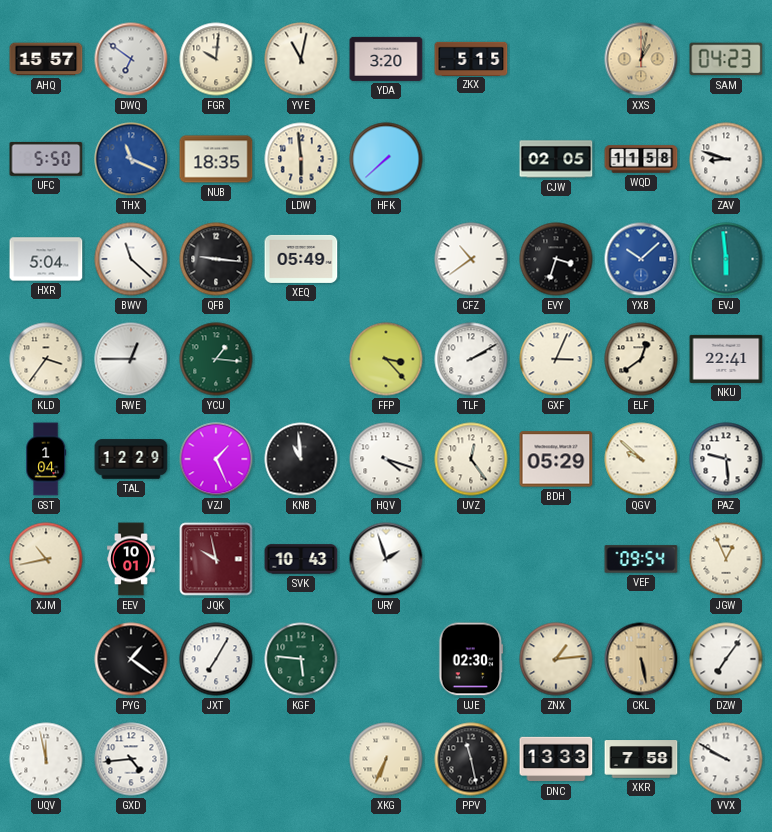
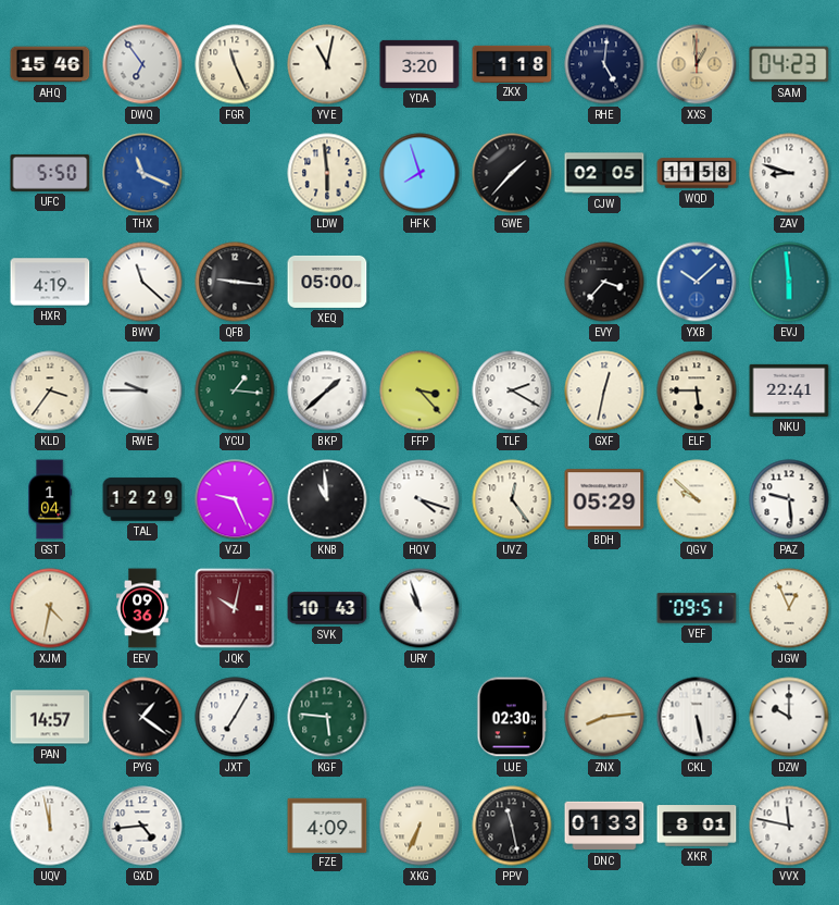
AHQ: 15:57 -> 15:46 (50, 64)
DWQ: 6:51 -> 6:54 (142, 64)
FGR: 10:01 -> 11:26 (235, 64)
ZKX: 5:15 -> 1:18 (512, 63)
RHE: none -> 5:01 (604, 64)
XXS: 1:02 -> 12:59 (697, 64)
NUB: 18:35 -> none (216, 159)
HFK: 7:38 -> 7:57 (420, 173)
GWE: none -> 1:37 (512, 173)
HXR: 5:04 -> 4:19 (50, 282)
XEQ: 05:49 -> 05:00 (327, 282)
CFZ: 10:39 -> none (471, 259)
EVY: 3:33 -> 3:37 (604, 282)
RWE: 12:45 -> 9:45 (142, 390)
BKP: none -> 1:38 (327, 390)
TLF: 2:10 -> 2:20 (512, 390)
GXF: 3:04 -> 12:32 (604, 390)
ELF: 12:39 -> 5:45 (697, 390)
VZJ: 1:26 -> 9:26 (235, 499)
XJM: 10:43 -> 4:32 (50, 608)
EEV: 10:01 -> 09:36 (143, 608)
JQK: 9:58 -> 10:02 (235, 608)
URY: 1:57 -> 10:57 (420, 608)
VEF: 09:54 -> 09:51 (697, 608)
PAN: none -> 14:57 (50, 717)
ZNX: 1:14 -> 8:14 (604, 717)
CKL dial: champagne -> white (697, 717)
DZW: 7:06 -> 10:00 (789, 717)
FZE: none -> 4:09 (327, 825)
DNC: 13:33 -> 01:33 (604, 826)
XKR: 7:58 -> 8:01 (697, 826)
VVX: 9:50 -> 11:47 (789, 826)
